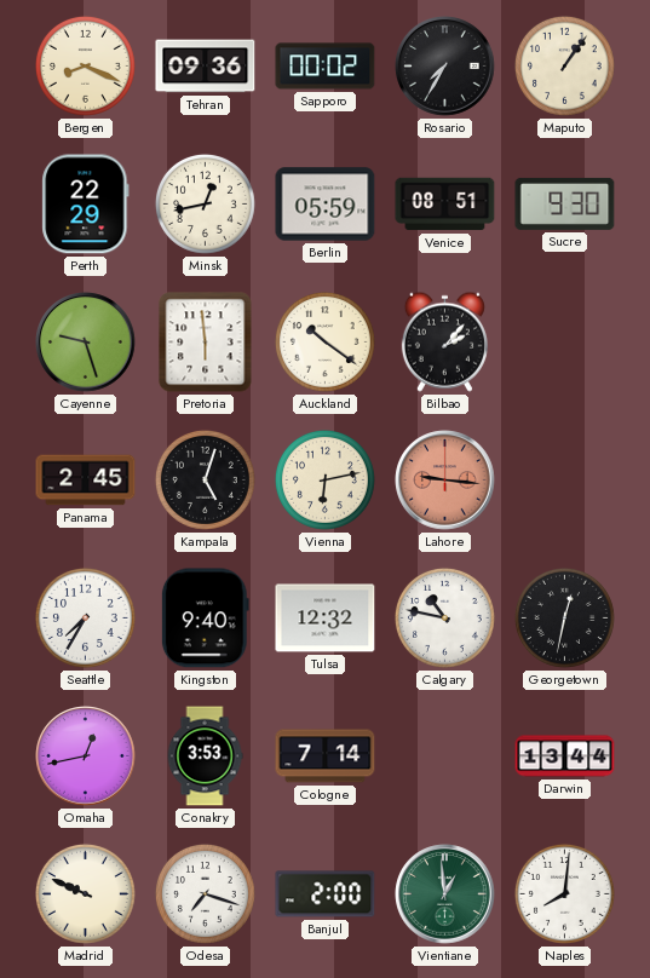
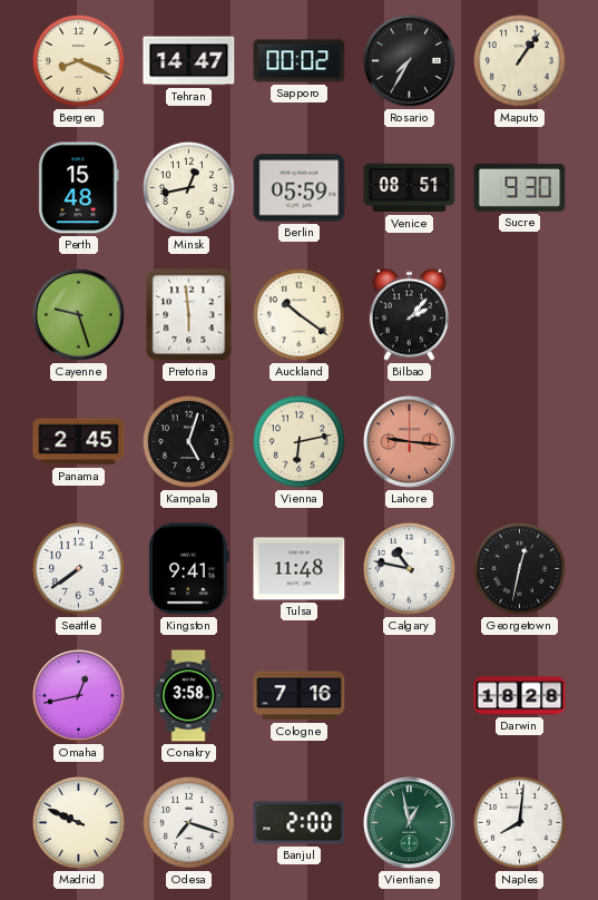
Tehran: 09:36 -> 14:47 (189, 61)
Perth: 22:29 -> 15:48 (79, 188)
Seattle: 7:35 -> 7:39 (78, 568)
Kingston: 9:40 -> 9:41 (188, 569)
Tulsa: 12:32 -> 11:48 (300, 569)
Conakry: 3:53 -> 3:58 (188, 696)
Cologne: 7:14 -> 7:16 (300, 696)
Darwin: 13:44 -> 18:28 (520, 696)
Vientiane: 12:59 -> 12:58 (410, 823)
